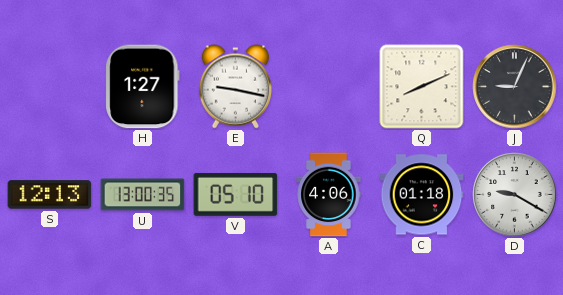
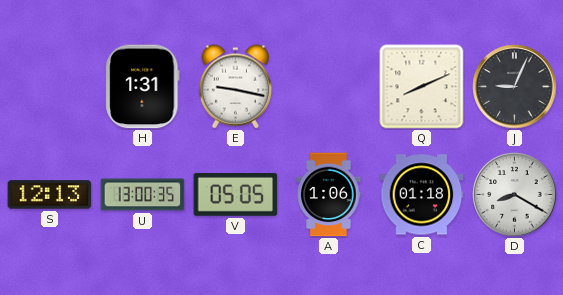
H: 1:27 -> 1:31 (143, 87)
V: 05:10 -> 05:05 (236, 194)
A: 4:06 -> 1:06 (329, 195)
D: 9:20 -> 8:20 (515, 195)
